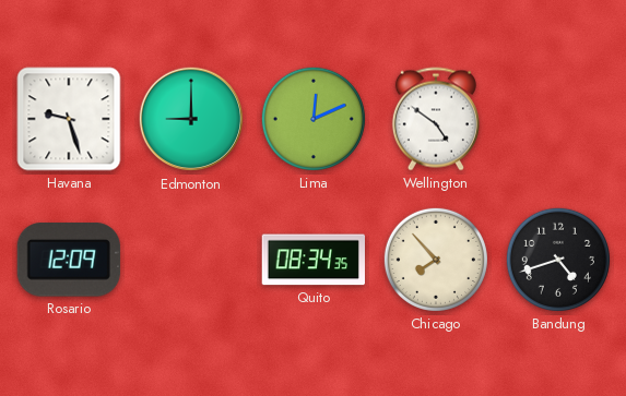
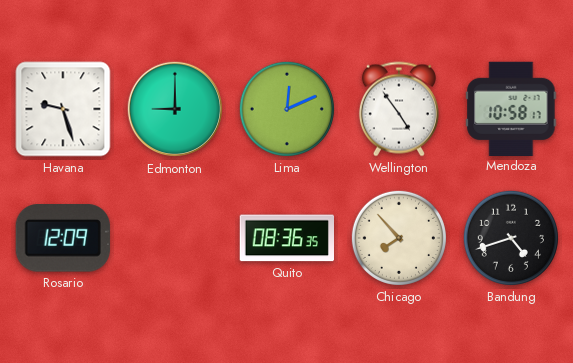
Wellington: 4:51 -> 4:54 (399, 109)
Mendoza: none -> 10:58 (511, 108)
Quito: 08:34 -> 08:36 (286, 238)
